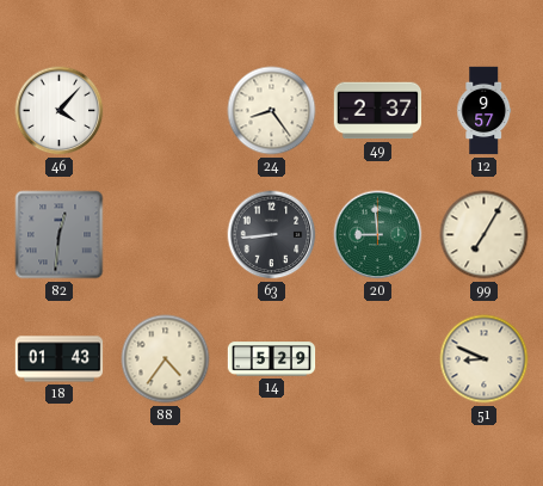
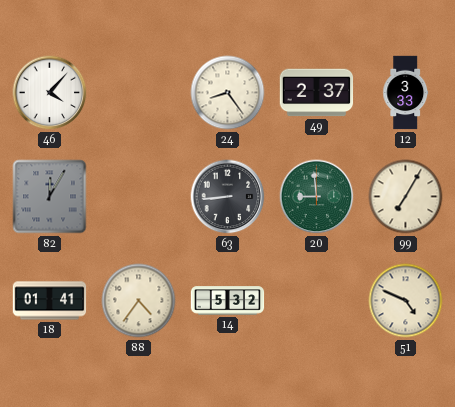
12: 9:57 -> 3:33 (406, 93)
82: 12:31 -> 12:05 (50, 197)
18: 01:43 -> 01:41 (50, 301)
14: 5:29 -> 5:32 (228, 301)
51: 8:49 -> 4:49 (406, 301)
